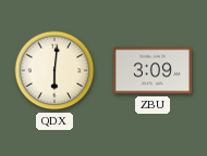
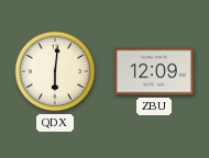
ZBU: 3:09 -> 12:09 (154, 71)
